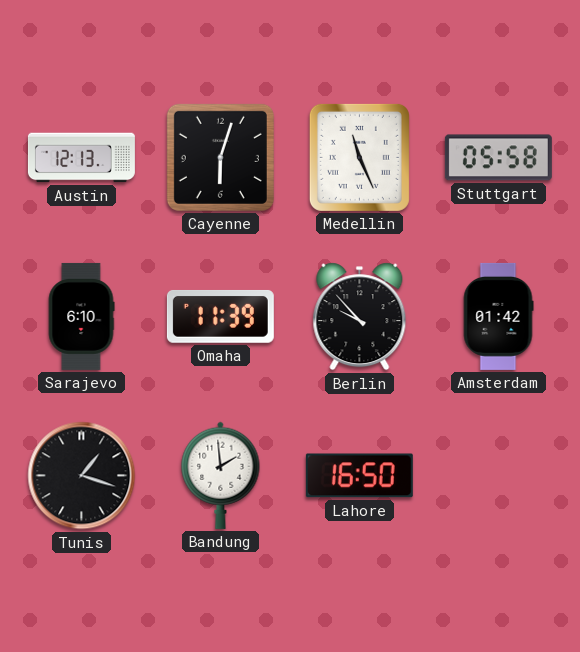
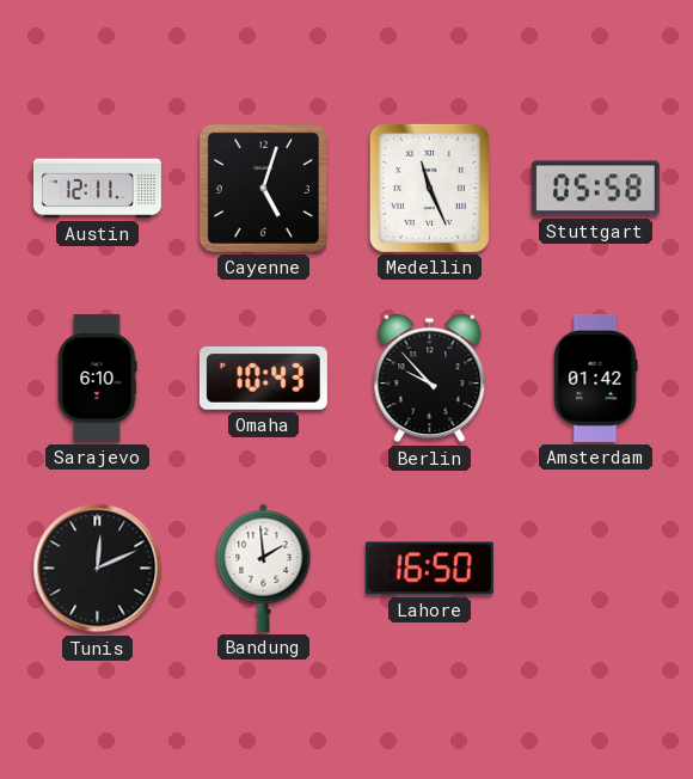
Austin: 12:13 -> 12:11 (97, 189)
Cayenne: 6:03 -> 5:03 (263, 188)
Omaha: 11:39 -> 10:43 (263, 379)
Tunis: 1:18 -> 12:11 (98, 569)
